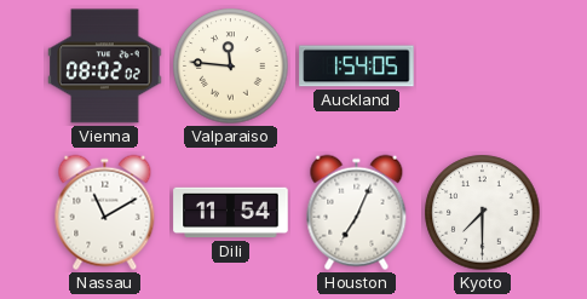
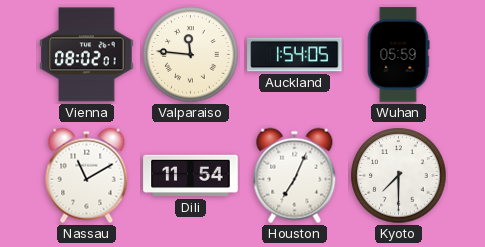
Vienna: 08:02:02 -> 08:02:01 (87, 55)
Wuhan: none -> 05:59 (398, 55)
